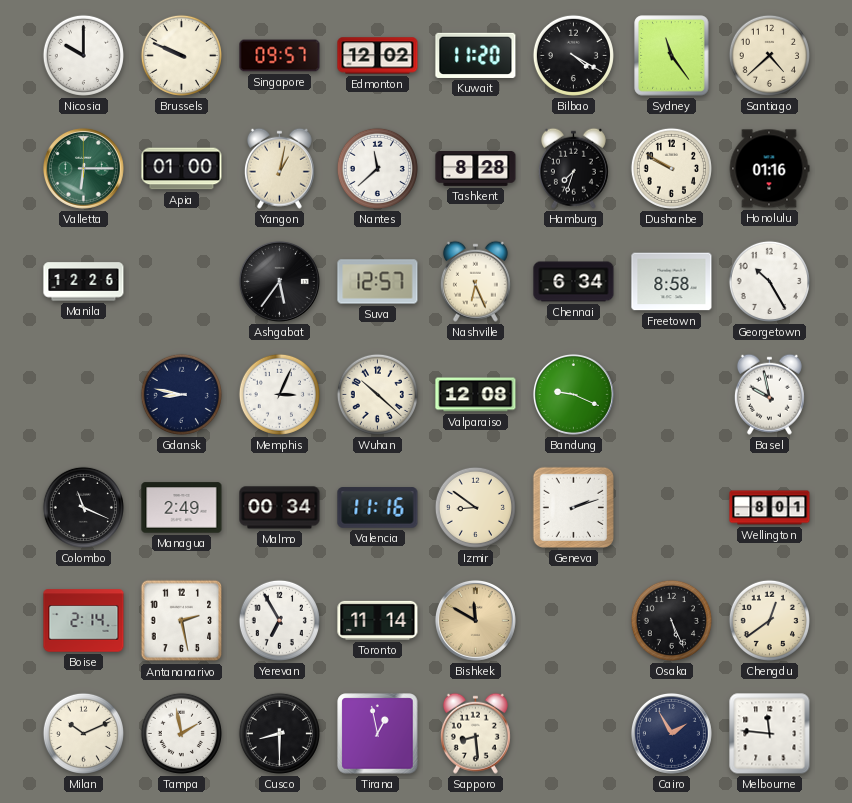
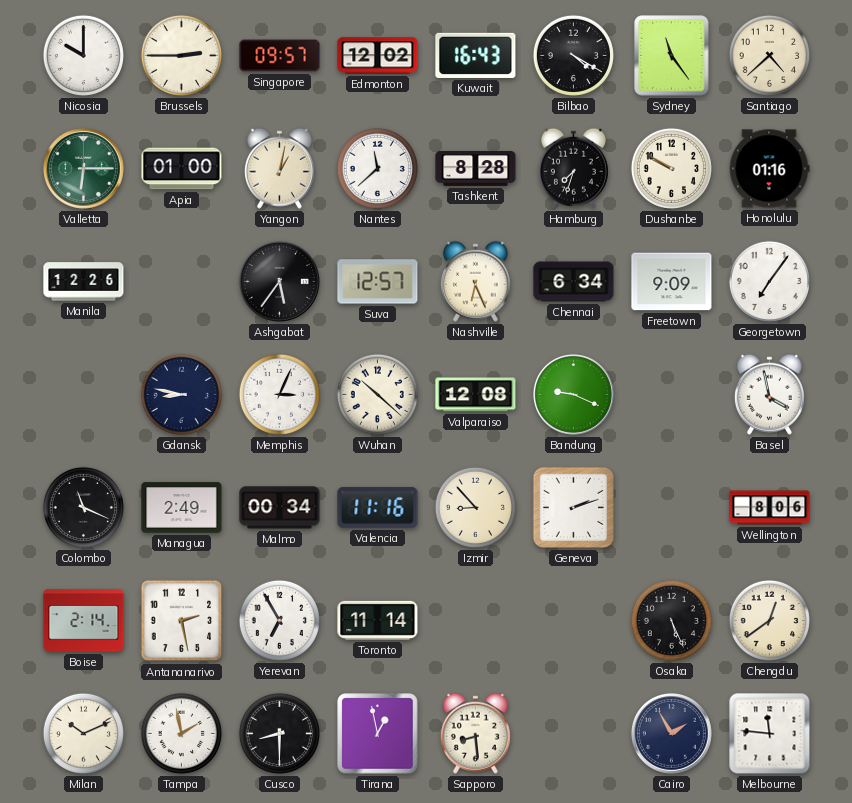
Brussels: 9:49 -> 2:45 (181, 55)
Kuwait: 11:20 -> 16:43 (476, 55)
Freetown: 8:58 -> 9:09 (672, 282)
Georgetown: 10:25 -> 7:06 (769, 281)
Basel: 9:58 -> 3:58 (769, 394)
Izmir: 8:51 -> 8:53 (475, 507)
Wellington: 8:01 -> 8:06 (770, 508)
Bishkek: 11:50 -> none (475, 620)
